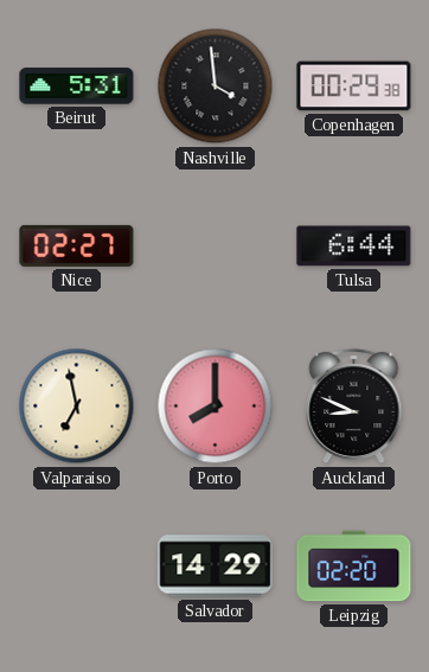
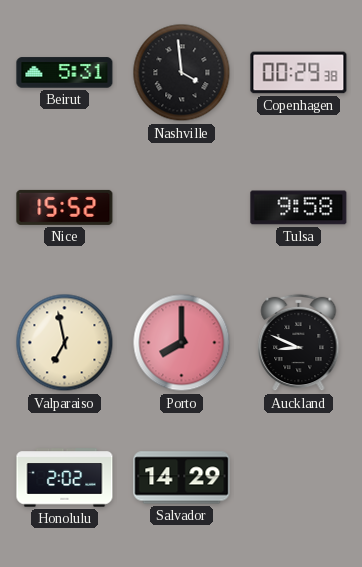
Nice: 02:27 -> 15:52 (65, 207)
Tulsa: 6:44 -> 9:58 (299, 208)
Honolulu: none -> 2:02 (65, 478)
Leipzig: 02:20 -> none (354, 567)
